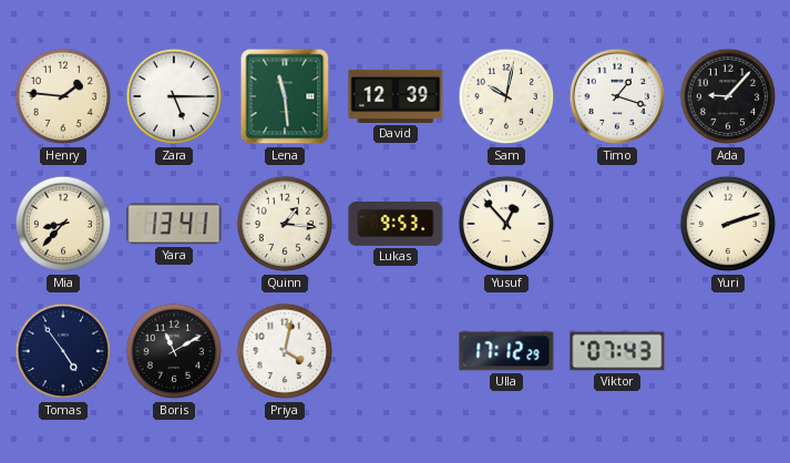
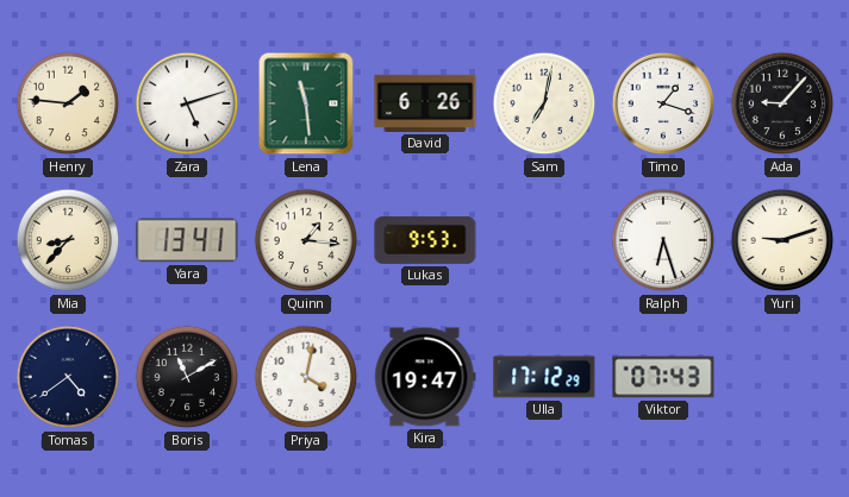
Zara: 5:15 -> 5:12 (187, 103)
David: 12:39 -> 6:26 (425, 103)
Sam: 10:02 -> 7:02 (544, 103)
Yusuf: 12:53 -> none (506, 224)
Ralph: none -> 6:27 (663, 240)
Yuri: 2:12 -> 9:12 (782, 240)
Tomas: 4:54 -> 4:39 (68, 377)
Kira: none -> 19:47 (425, 377)
